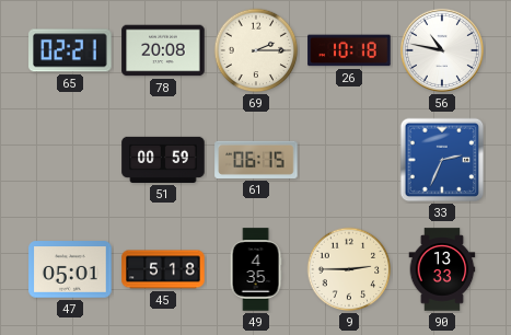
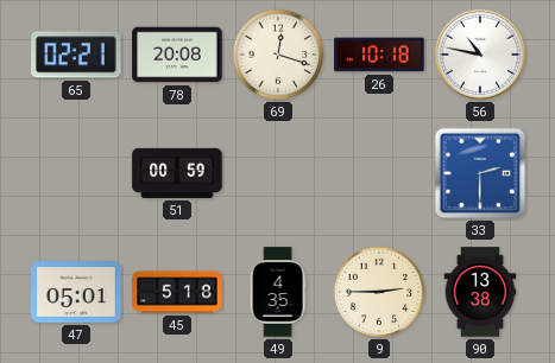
69: 2:15 -> 12:18 (278, 55)
61: 06:15 -> none (256, 160)
33: 2:34 -> 2:30 (480, 173)
90: 13:33 -> 13:38 (480, 292)
